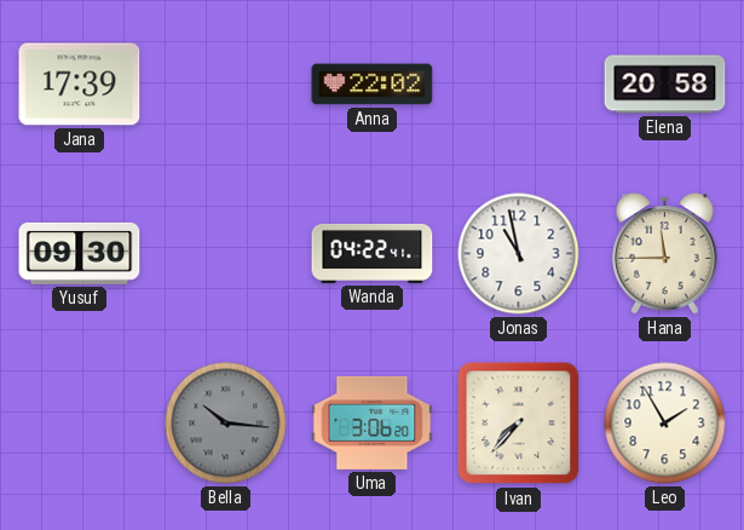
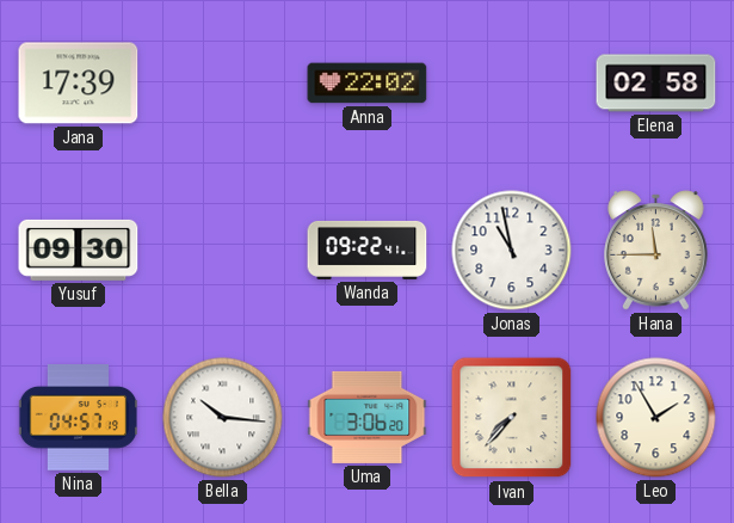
Elena: 20:58 -> 02:58 (656, 84)
Wanda: 04:22 -> 09:22 (368, 250)
Nina: none -> 04:57 (78, 418)
Bella dial: grey -> white (223, 418)
